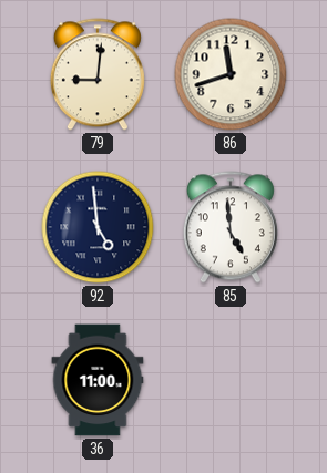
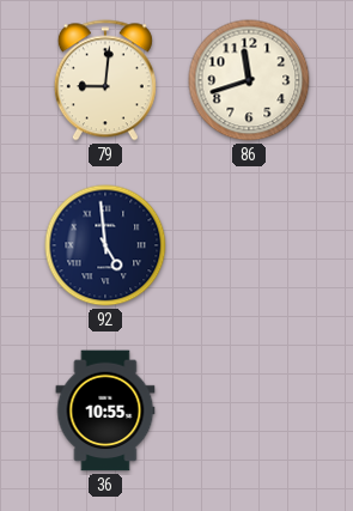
85: 4:59 -> none (231, 227)
36: 11:00 -> 10:55 (105, 410)
